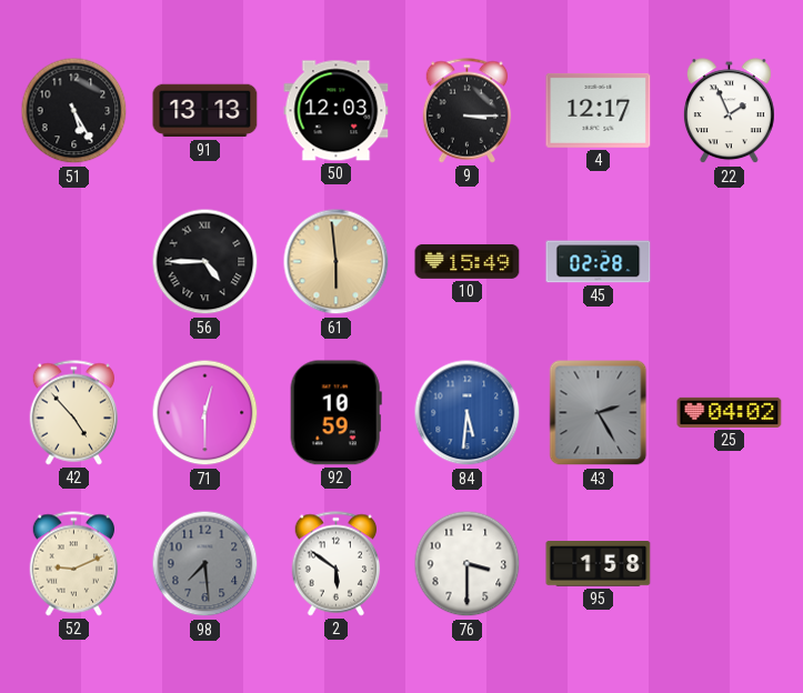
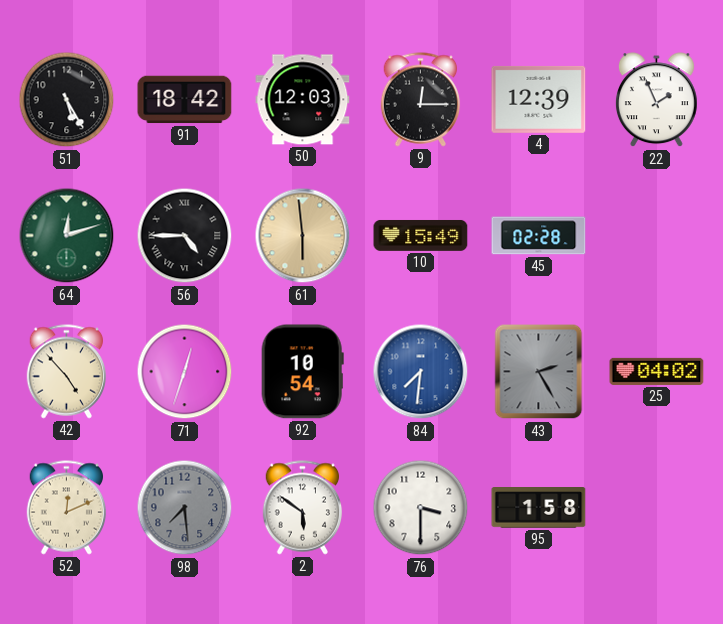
91: 13:13 -> 18:42 (185, 100)
9: 3:15 -> 12:15 (421, 100)
4: 12:17 -> 12:39 (539, 99)
64: none -> 12:12 (67, 236)
71: 12:30 -> 12:33 (185, 372)
92: 10:59 -> 10:54 (302, 372)
84: 5:31 -> 7:31 (421, 372)
52: 9:11 -> 12:11 (67, 508)
